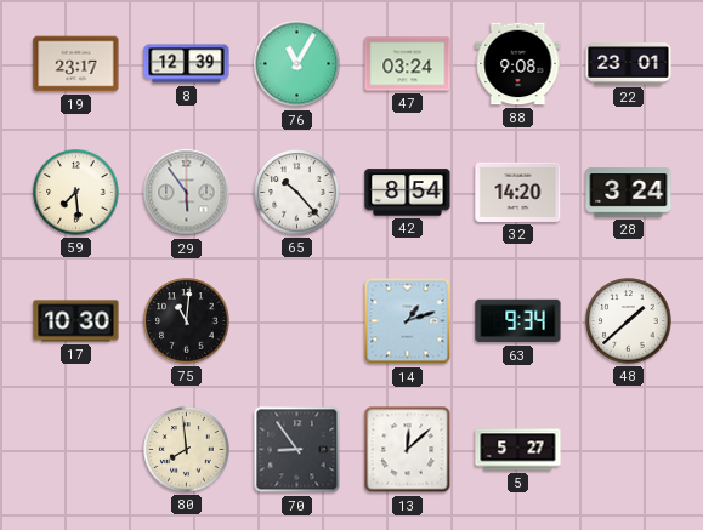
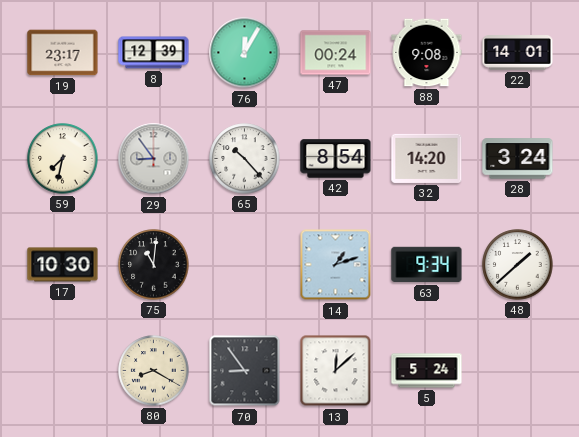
76: 11:05 -> 12:05 (245, 53)
47: 03:24 -> 00:24 (336, 53)
22: 23:01 -> 14:01 (518, 53)
59: 7:29 -> 7:32 (63, 159)
29: 5:54 -> 8:54 (154, 159)
80: 7:59 -> 8:20 (154, 371)
5: 5:27 -> 5:24 (427, 371)
